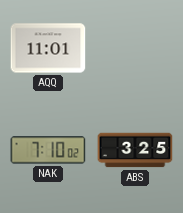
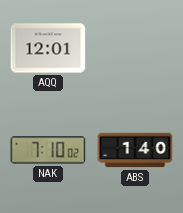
AQQ: 11:01 -> 12:01 (48, 48)
ABS: 3:25 -> 1:40 (135, 150)
